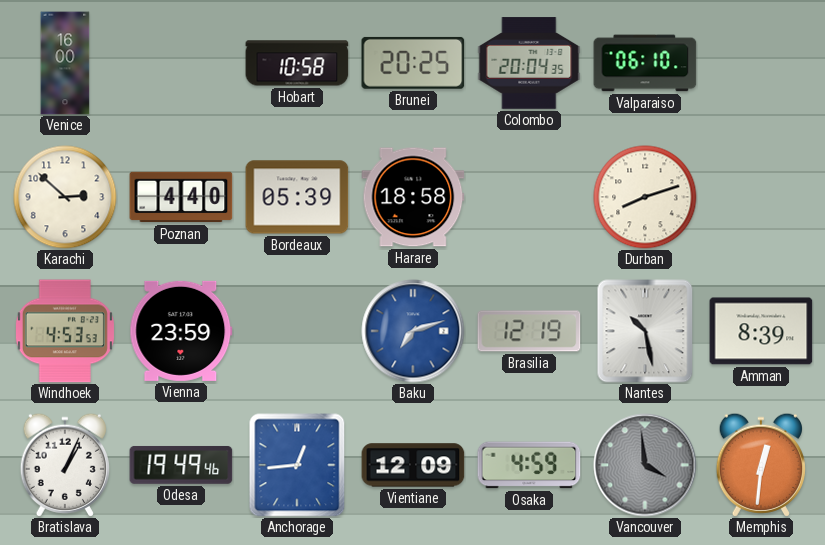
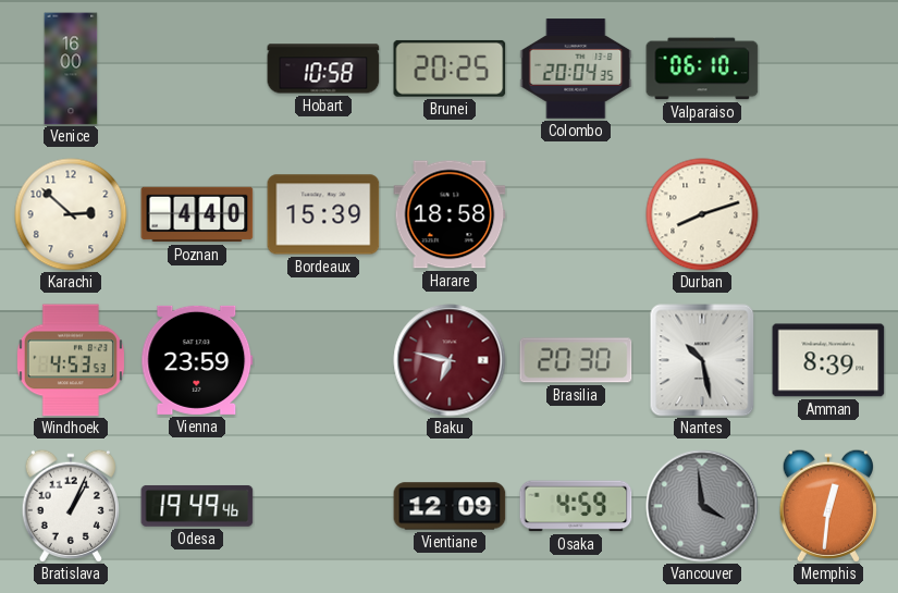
Bordeaux: 05:39 -> 15:39 (323, 214)
Baku: 7:12 -> 6:47 (450, 360)
Baku dial: blue -> burgundy (450, 360)
Brasilia: 12:19 -> 20:30 (576, 360)
Anchorage: 12:44 -> none (297, 465)
